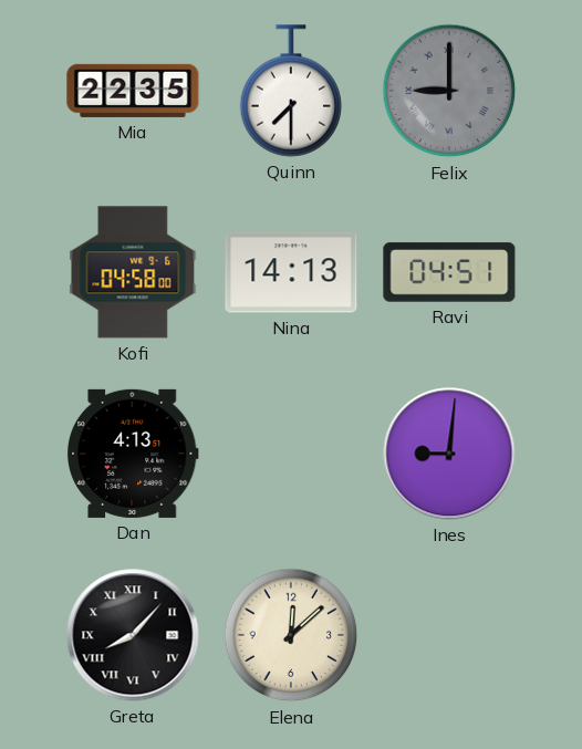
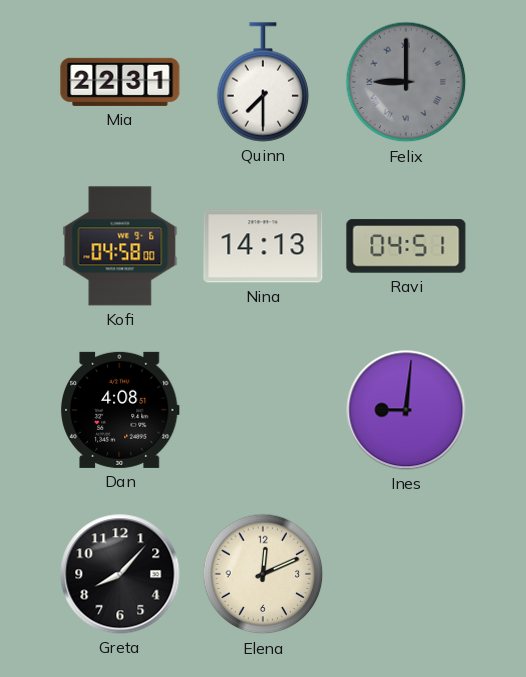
Mia: 22:35 -> 22:31 (120, 82)
Dan: 4:13 -> 4:08 (120, 410)
Greta numerals: Roman -> Arabic (120, 574)
Elena: 12:08 -> 12:11 (263, 574)
